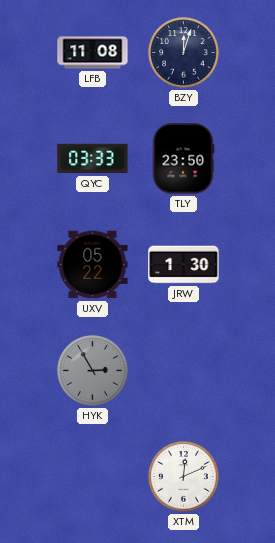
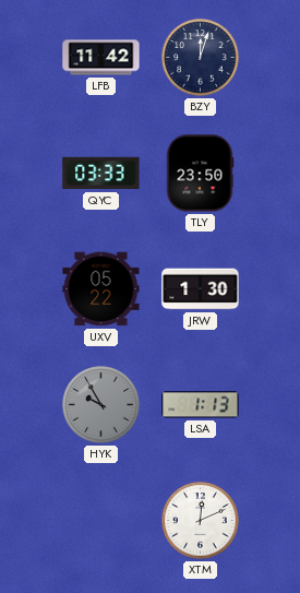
LFB: 11:08 -> 11:42 (101, 58)
HYK: 2:55 -> 9:55 (101, 405)
LSA: none -> 1:13 (201, 405)
